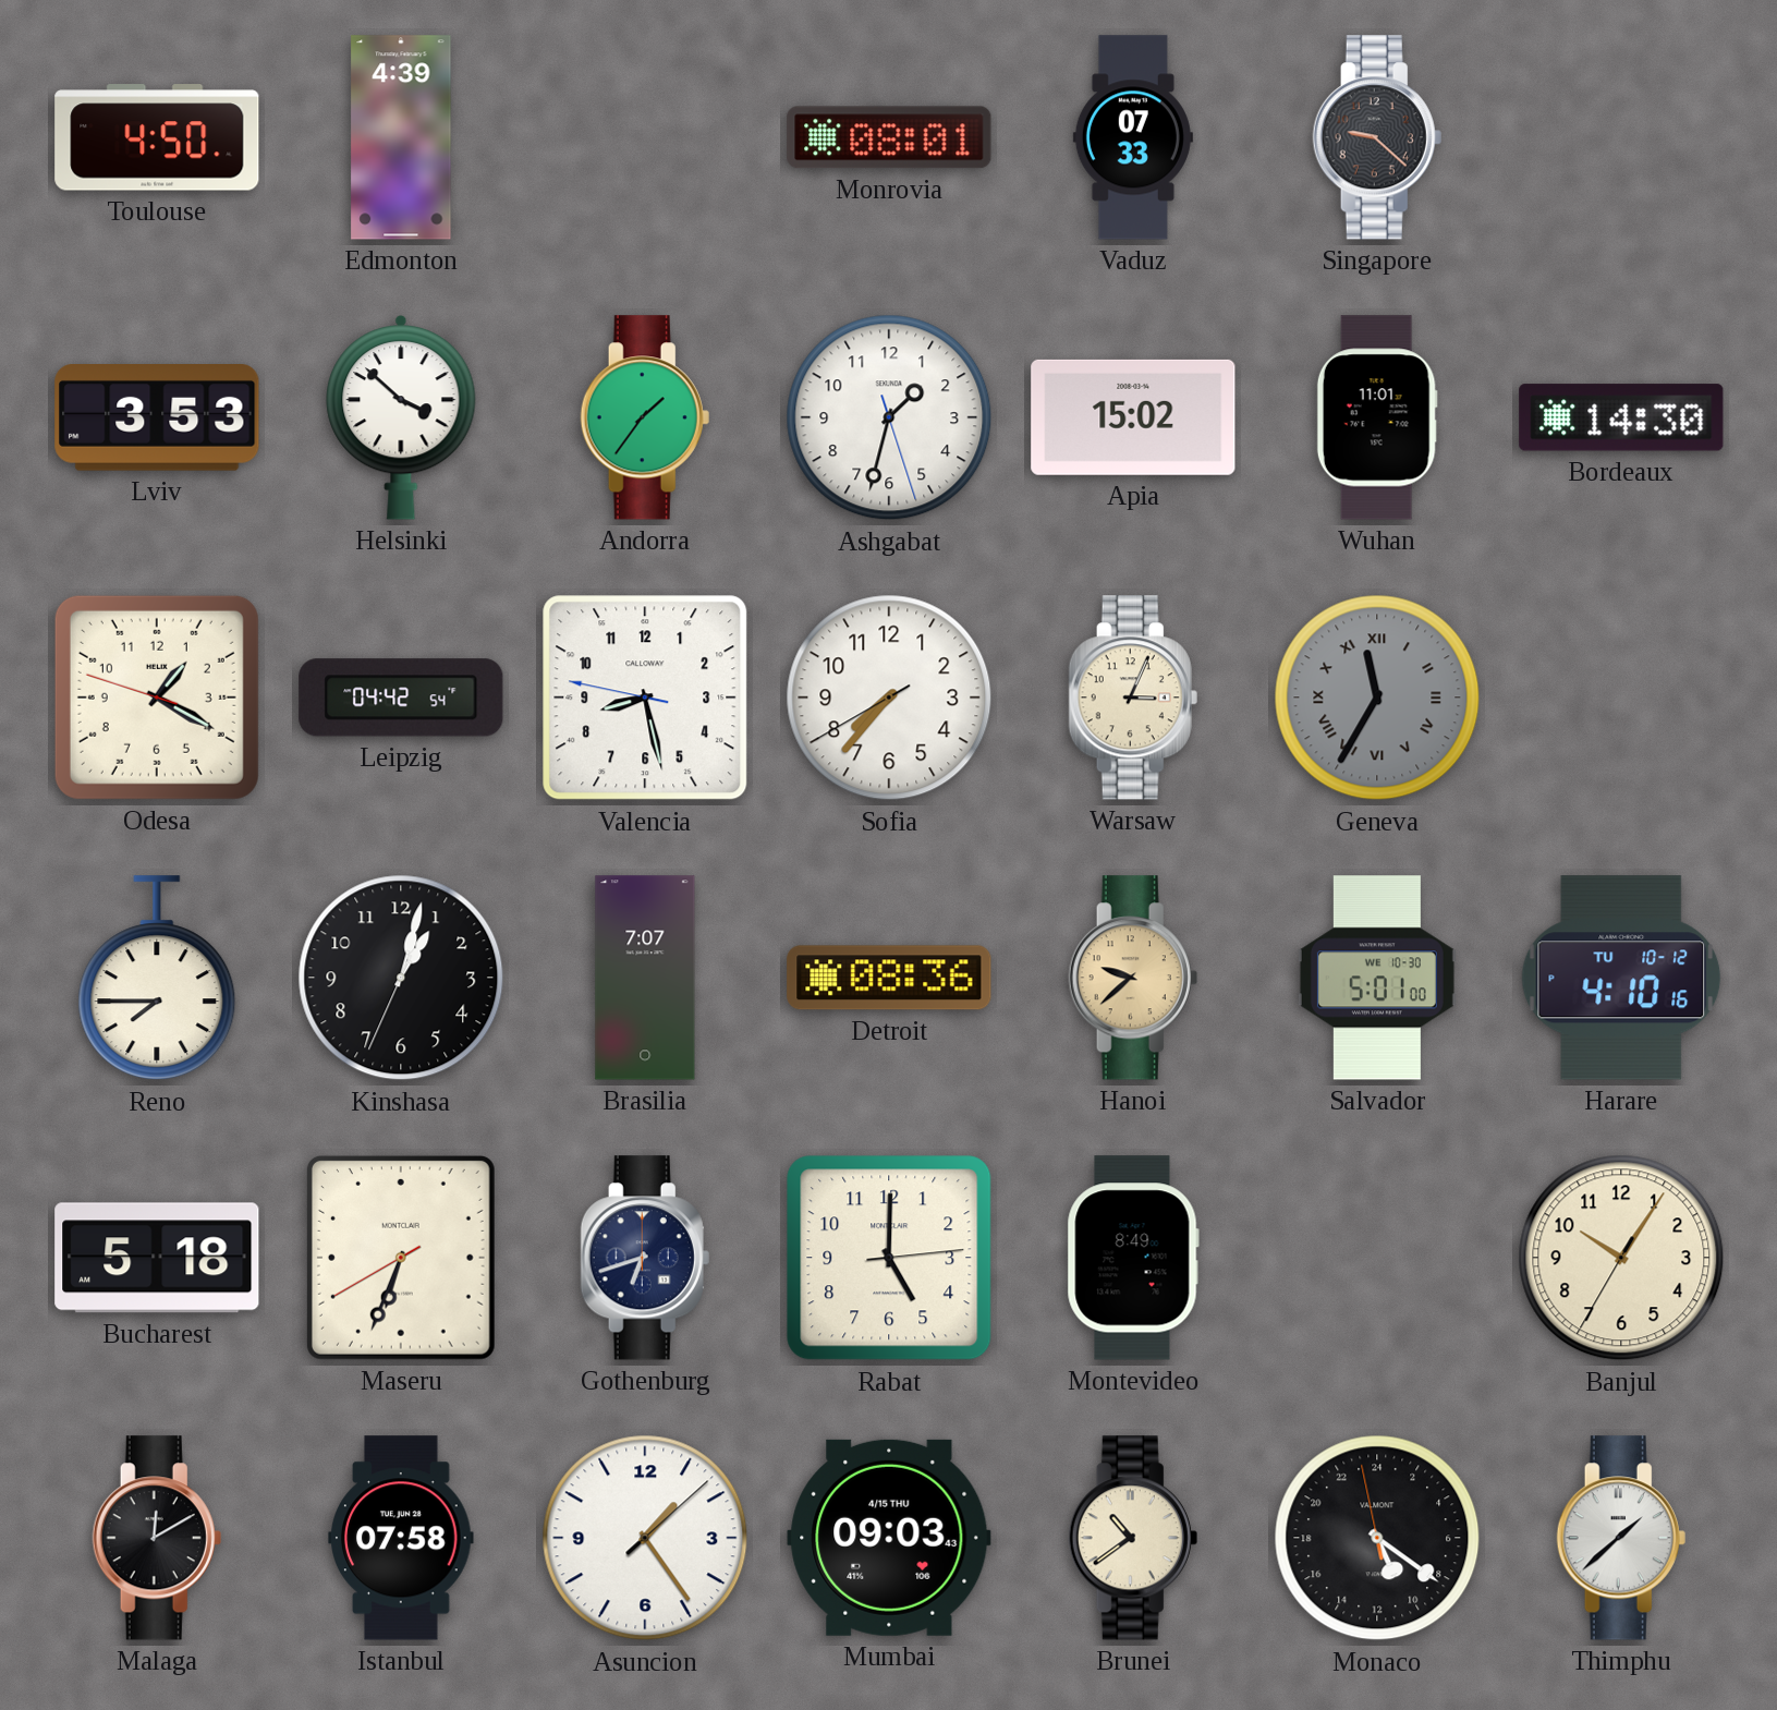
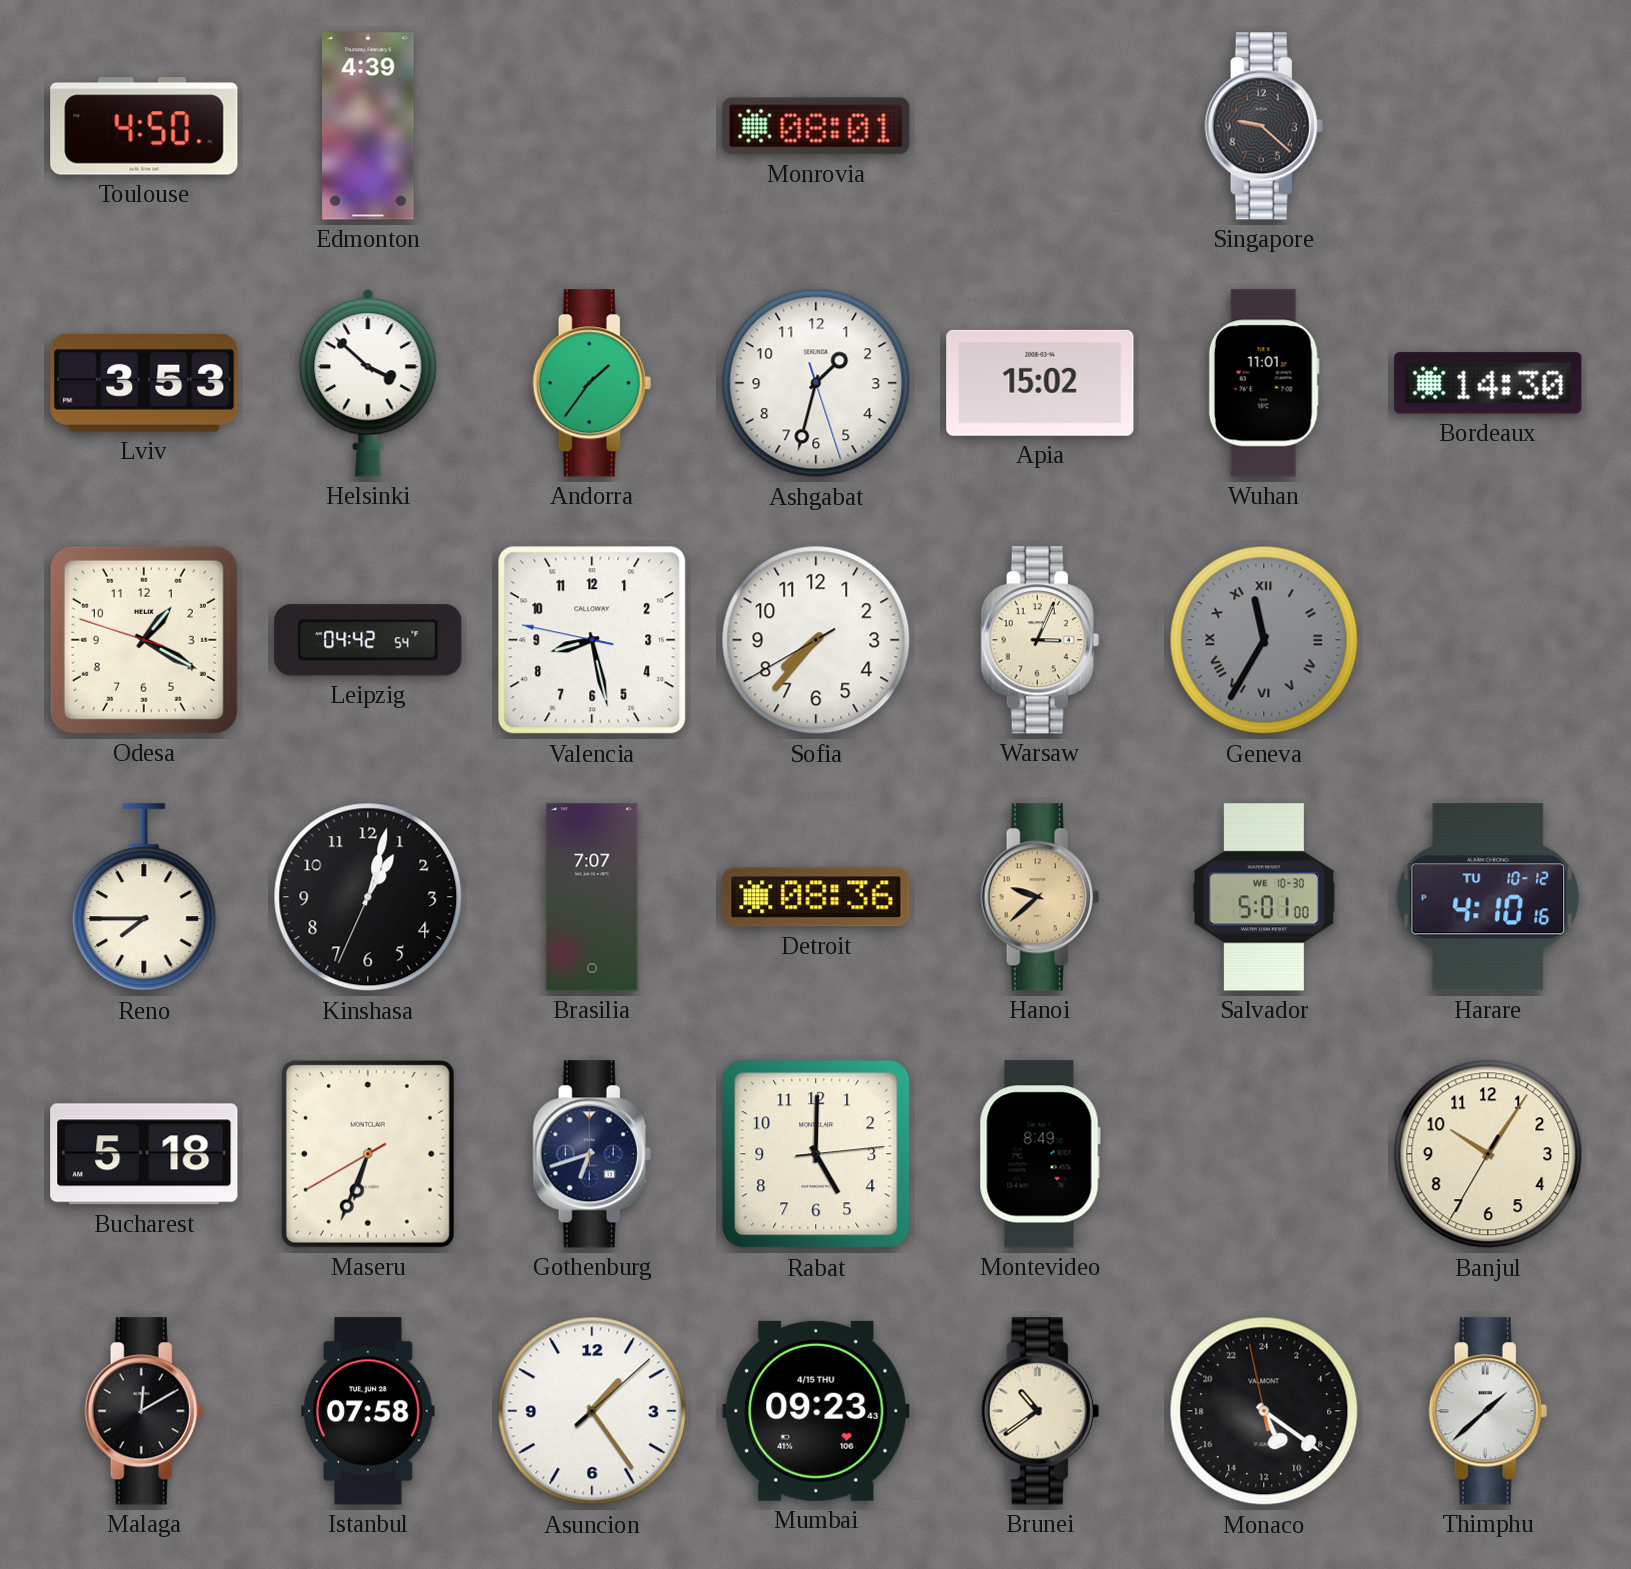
Vaduz: 07:33 -> none (1133, 137)
Mumbai: 09:03 -> 09:23 (816, 1411)
